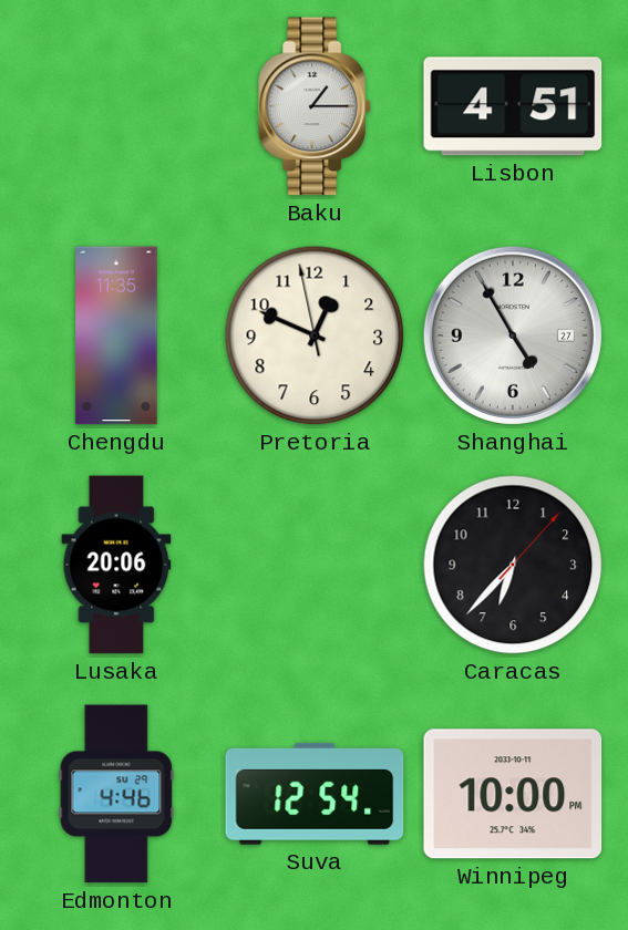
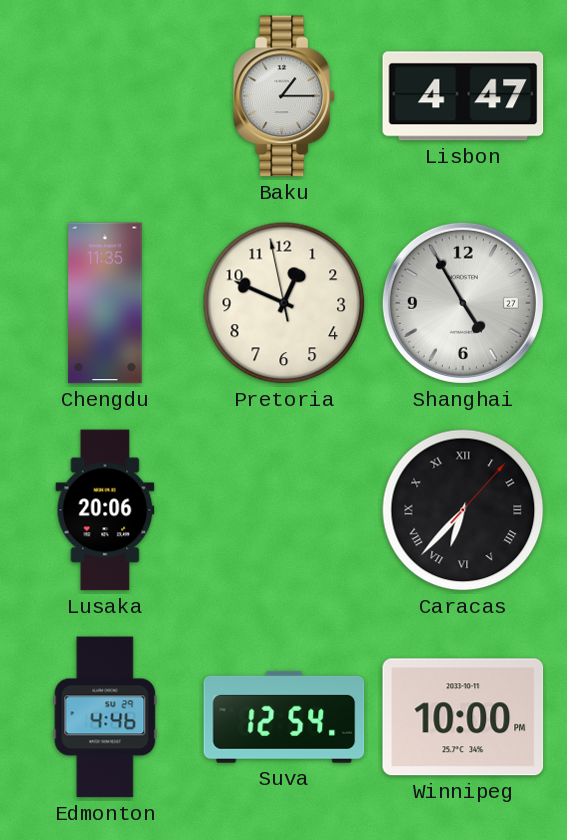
Lisbon: 4:51 -> 4:47 (463, 96)
Caracas numerals: Arabic -> Roman (463, 510)
